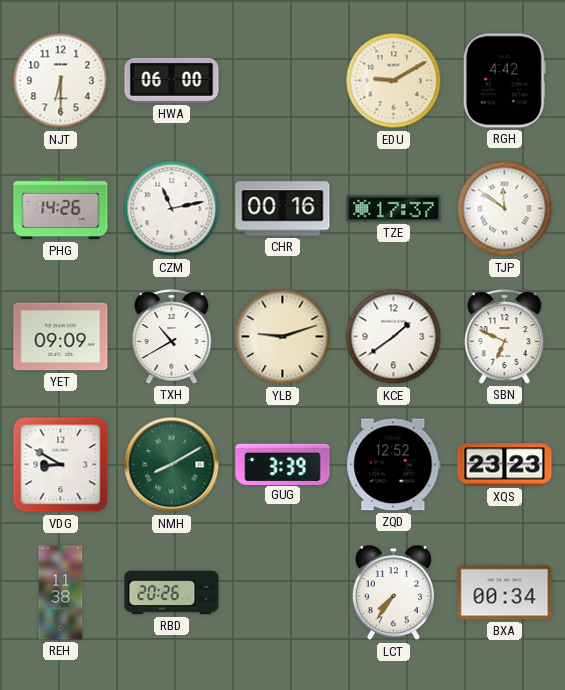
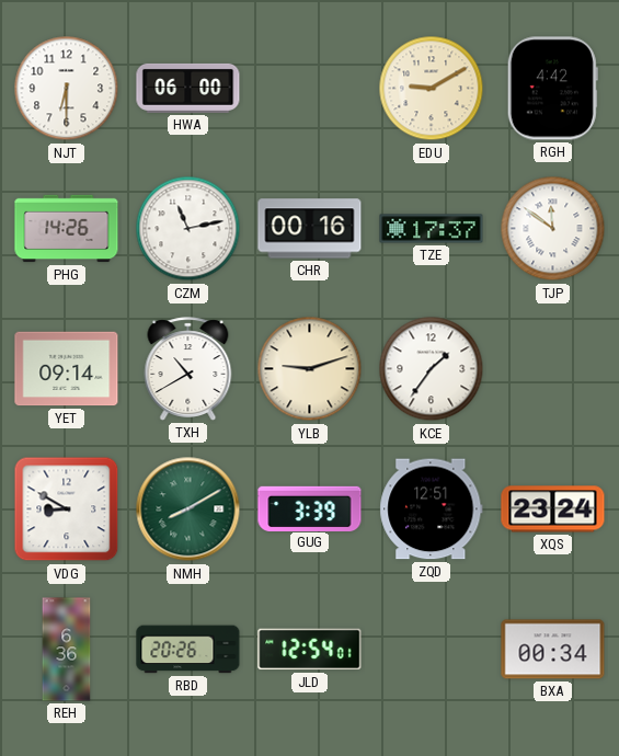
YET: 09:09 -> 09:14 (67, 369)
KCE: 1:39 -> 1:36 (432, 369)
SBN: 6:49 -> none (505, 337)
ZQD: 12:52 -> 12:51 (432, 509)
XQS: 23:23 -> 23:24 (553, 509)
REH: 11:38 -> 6:36 (67, 650)
JLD: none -> 12:54 (310, 650)
LCT: 7:36 -> none (393, 593)
